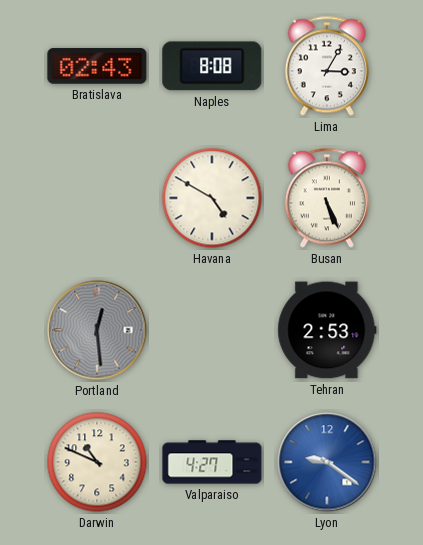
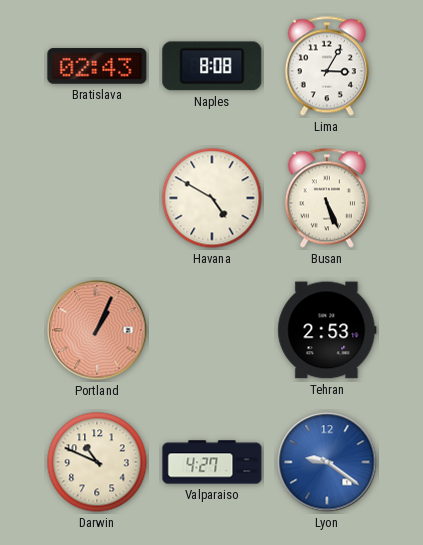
Portland: 12:29 -> 1:04 (97, 330)
Portland dial: grey -> salmon (97, 330)
